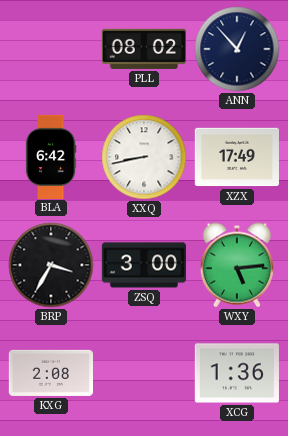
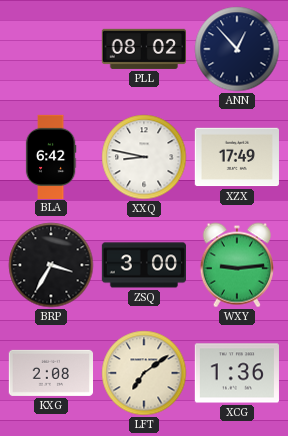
XXQ: 8:43 -> 8:47 (144, 157)
WXY: 5:14 -> 9:14 (237, 265)
LFT: none -> 7:09 (144, 373)
